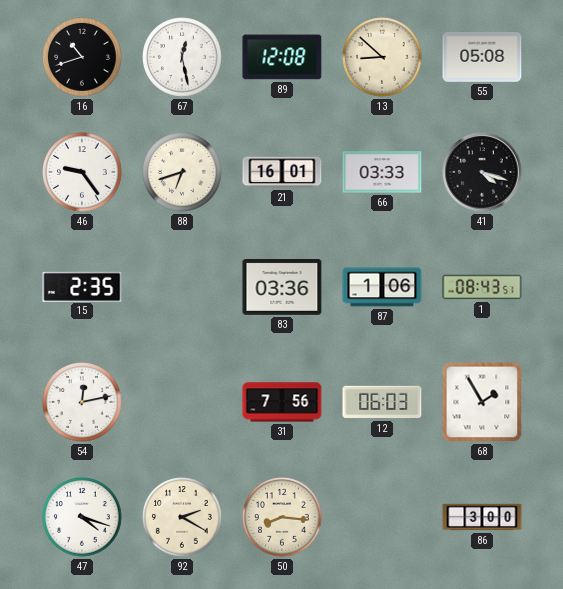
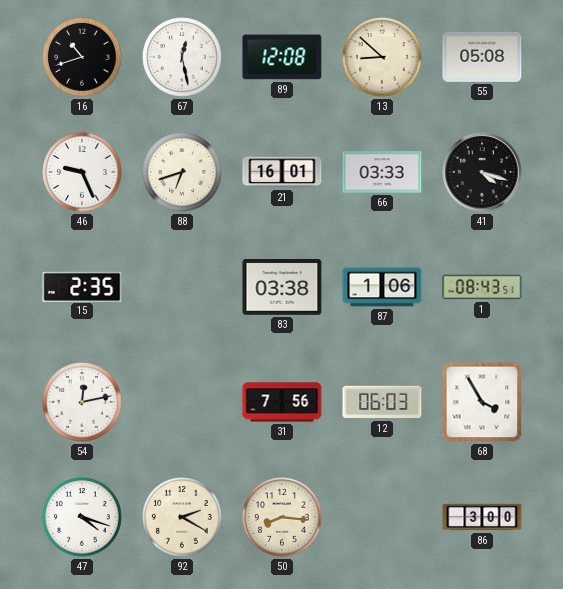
46: 9:24 -> 9:26 (82, 172)
83: 03:36 -> 03:38 (282, 288)
68: 1:55 -> 3:55 (482, 402)
